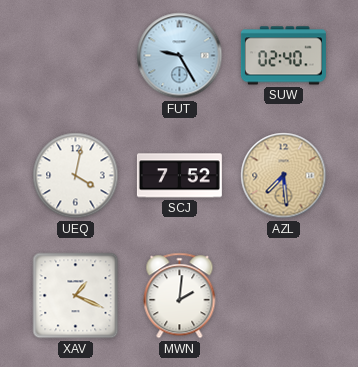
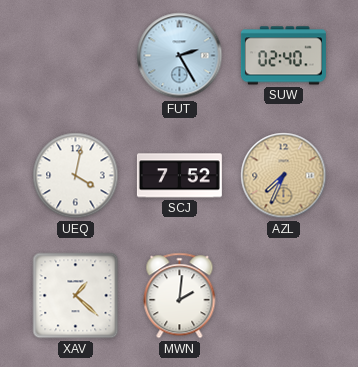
FUT: 9:25 -> 2:25 (180, 56)
AZL: 7:29 -> 7:34 (284, 176)
XAV: 1:19 -> 1:22 (76, 296)
